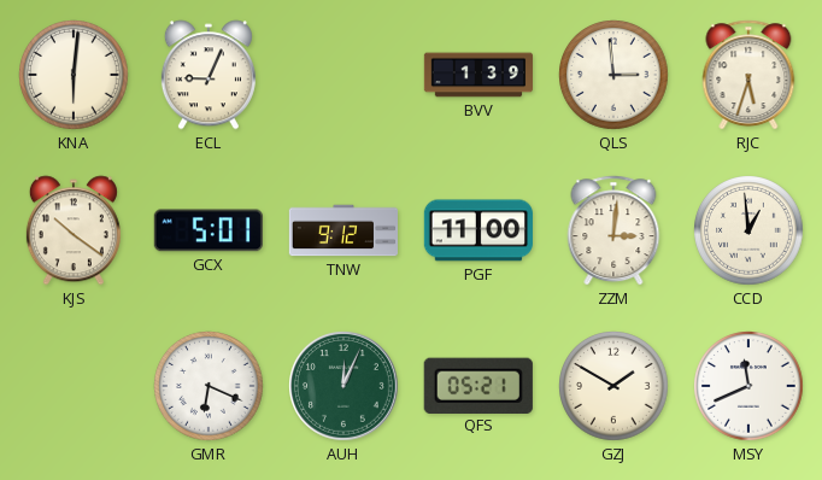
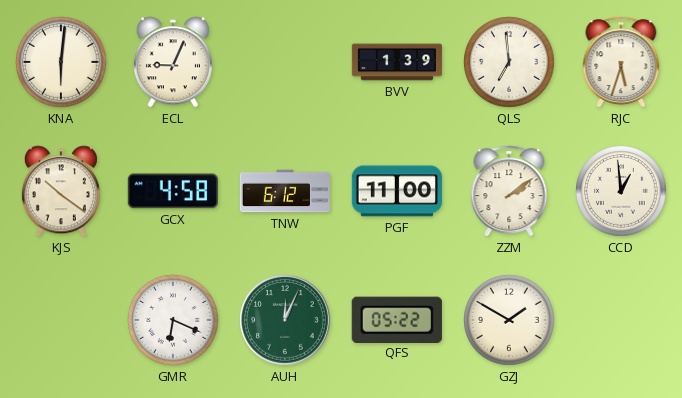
QLS: 2:59 -> 6:59 (510, 63)
GCX: 5:01 -> 4:58 (173, 191)
TNW: 9:12 -> 6:12 (284, 191)
ZZM: 3:01 -> 2:09 (509, 191)
QFS: 05:21 -> 05:22 (397, 319)
MSY: 11:41 -> none (750, 387)
